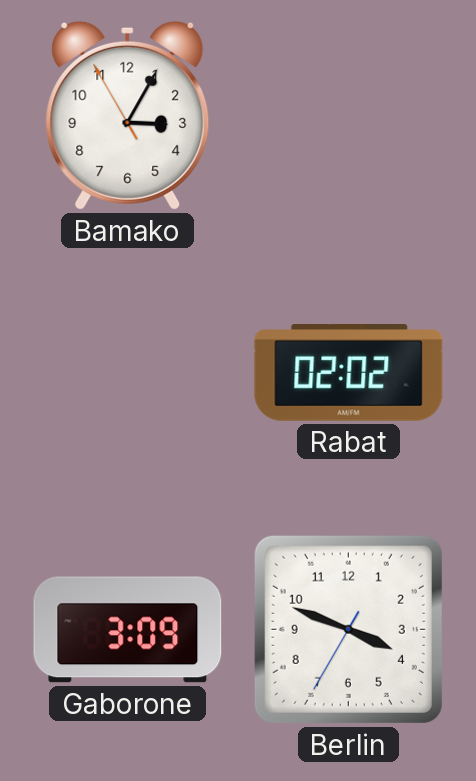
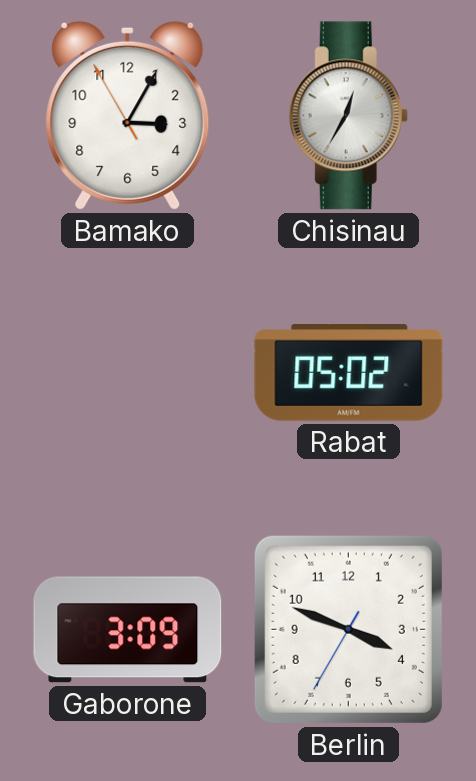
Chisinau: none -> 12:35 (348, 116)
Rabat: 02:02 -> 05:02 (349, 373)
